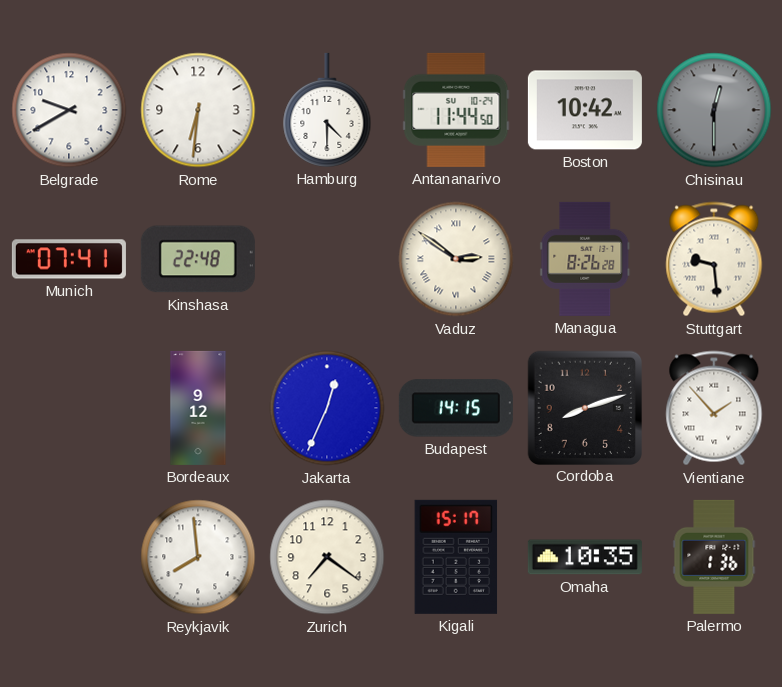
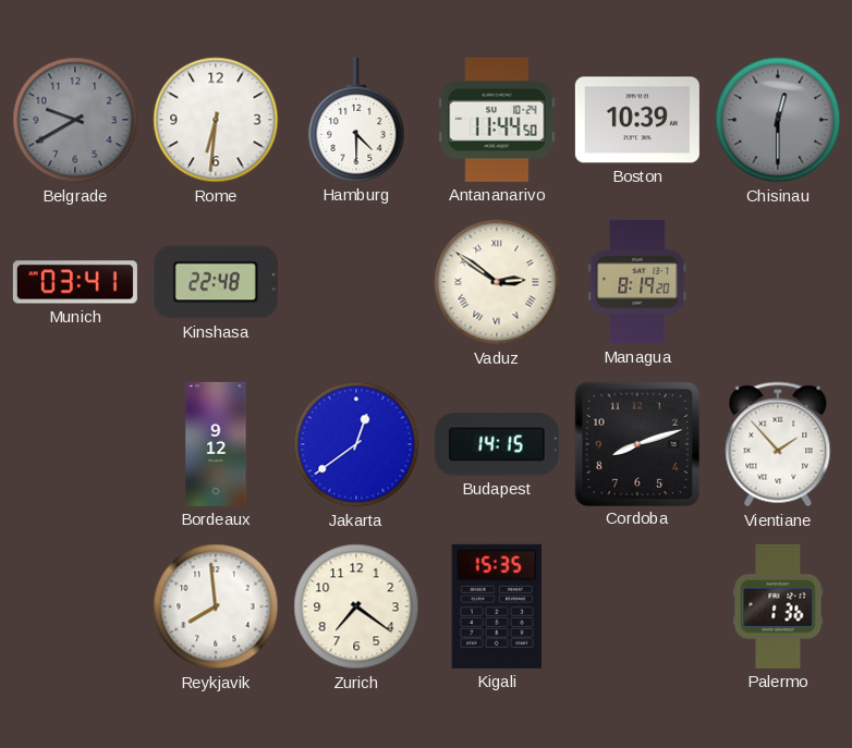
Belgrade dial: white -> grey (75, 120)
Boston: 10:42 -> 10:39 (637, 120)
Munich: 07:41 -> 03:41 (75, 282)
Managua: 8:26 -> 8:19 (637, 282)
Stuttgart: 9:29 -> none (714, 259)
Jakarta: 12:34 -> 12:39 (356, 444)
Kigali: 15:17 -> 15:35 (497, 606)
Omaha: 10:35 -> none (585, 557)
